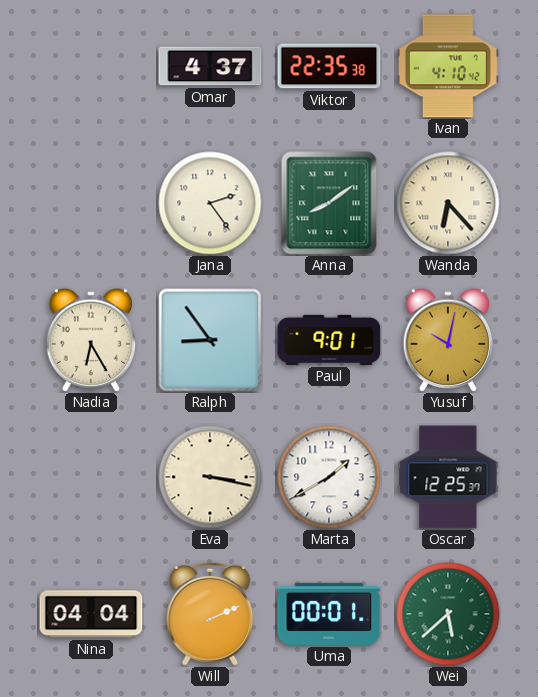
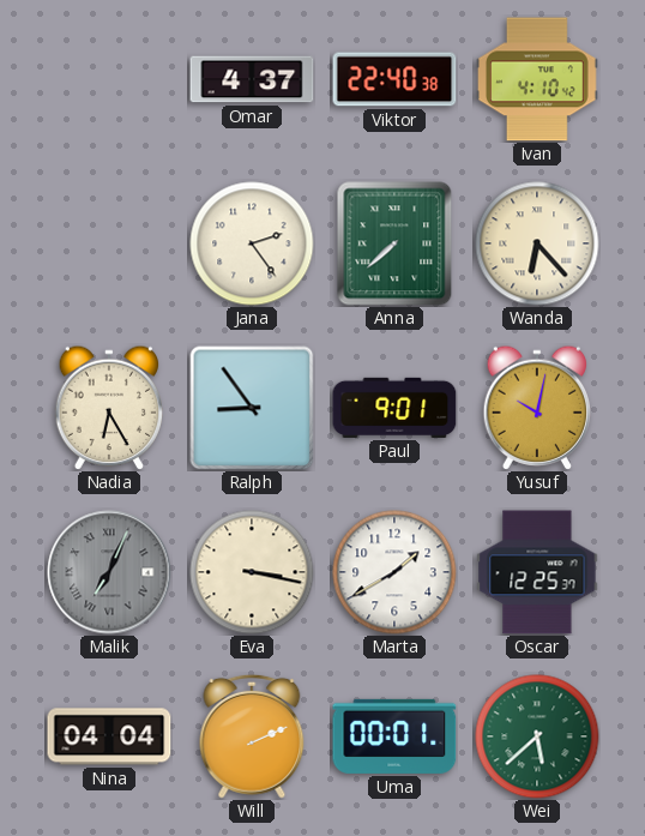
Viktor: 22:35 -> 22:40 (394, 79)
Anna: 8:09 -> 7:38 (394, 243)
Malik: none -> 7:04 (109, 572)
